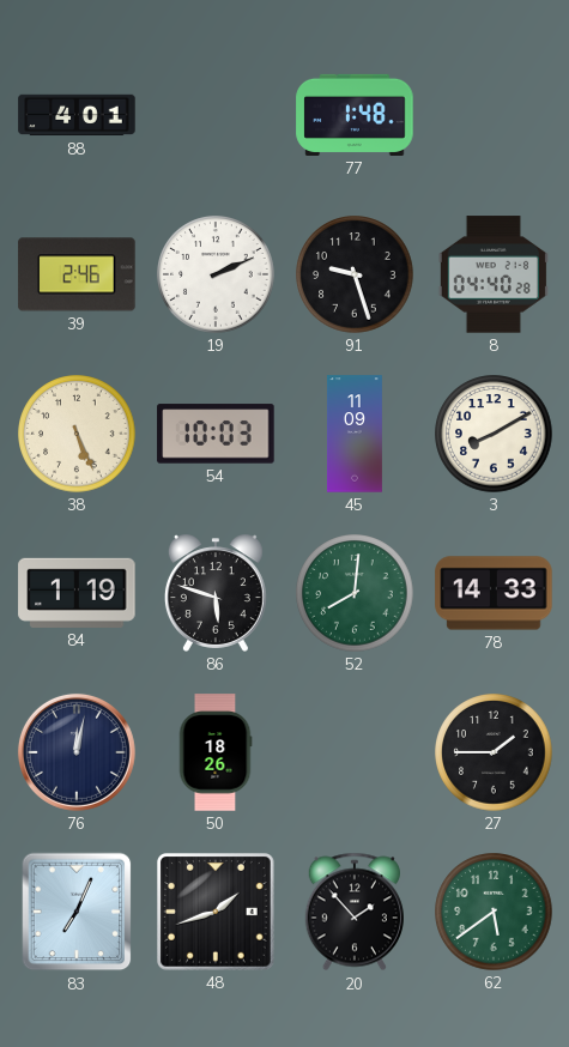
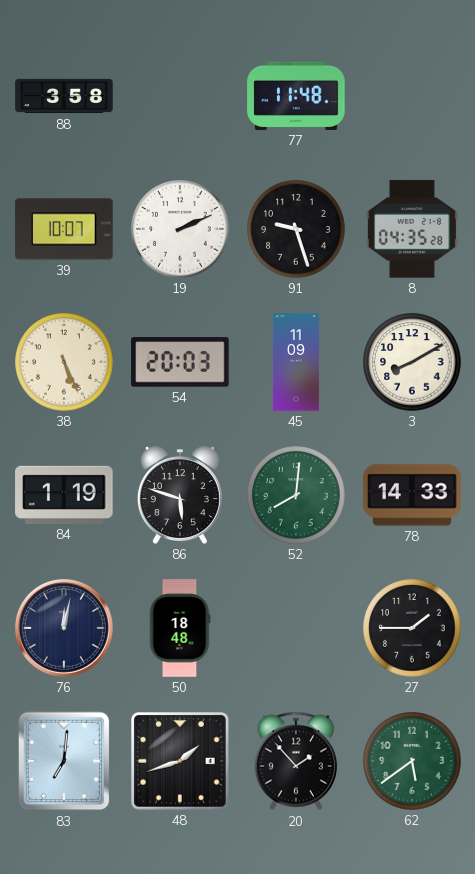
88: 4:01 -> 3:58 (64, 96)
77: 1:48 -> 11:48 (296, 96)
39: 2:46 -> 10:07 (64, 229)
8: 04:40 -> 04:35 (412, 229)
54: 10:03 -> 20:03 (180, 362)
50: 18:26 -> 18:48 (180, 628)
83: 7:04 -> 7:01 (64, 761)
